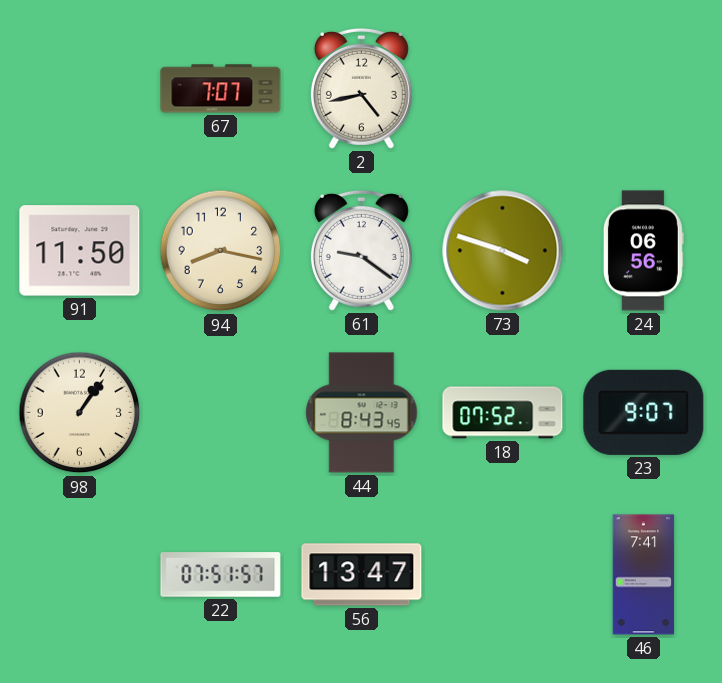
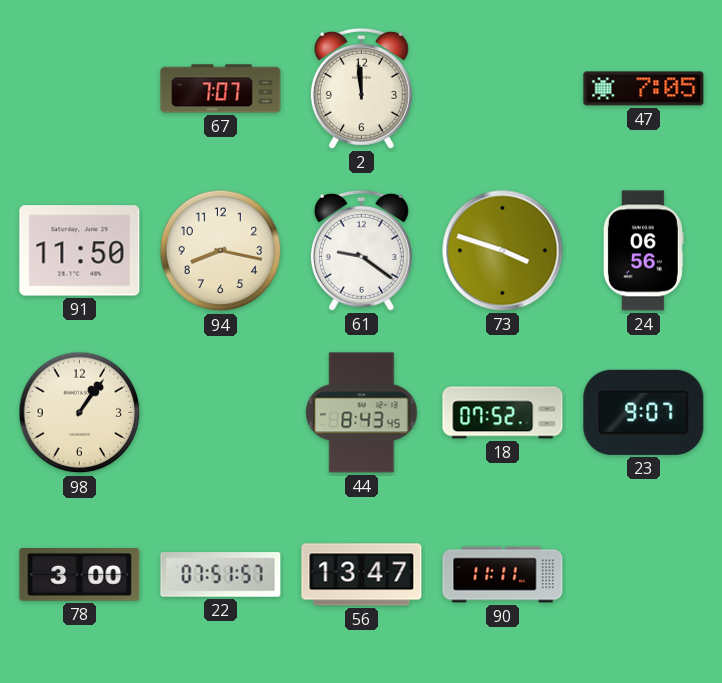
2: 4:43 -> 11:59 (361, 88)
47: none -> 7:05 (644, 89)
78: none -> 3:00 (80, 575)
90: none -> 11:11 (503, 575)
46: 7:41 -> none (644, 575)
